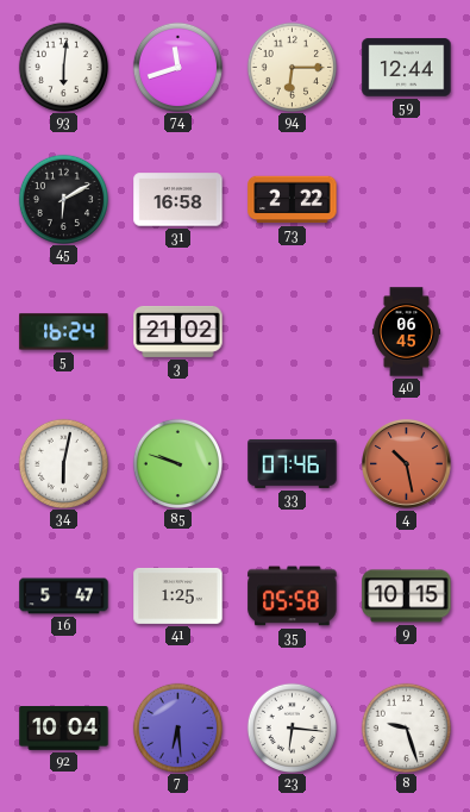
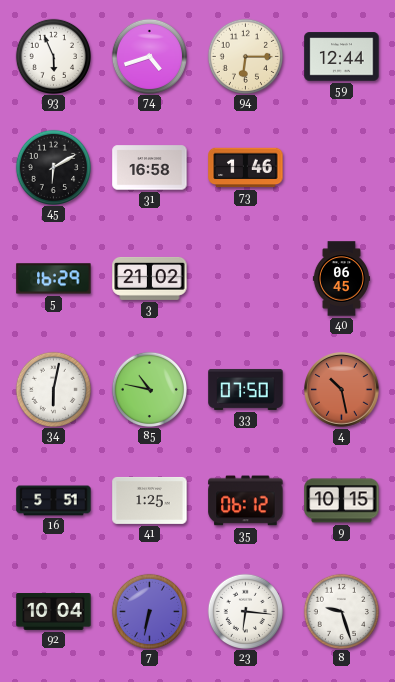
93: 6:01 -> 5:56 (53, 56)
74: 11:42 -> 4:42 (149, 56)
73: 2:22 -> 1:46 (246, 168)
5: 16:24 -> 16:29 (54, 279)
85: 9:48 -> 10:47 (149, 389)
33: 07:46 -> 07:50 (246, 389)
16: 5:47 -> 5:51 (54, 501)
35: 05:58 -> 06:12 (246, 501)
7: 6:29 -> 6:32 (149, 611)
